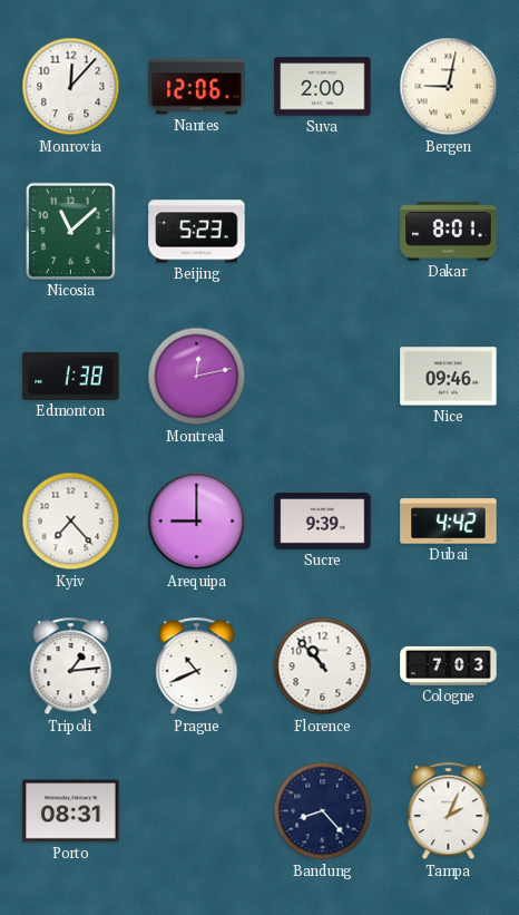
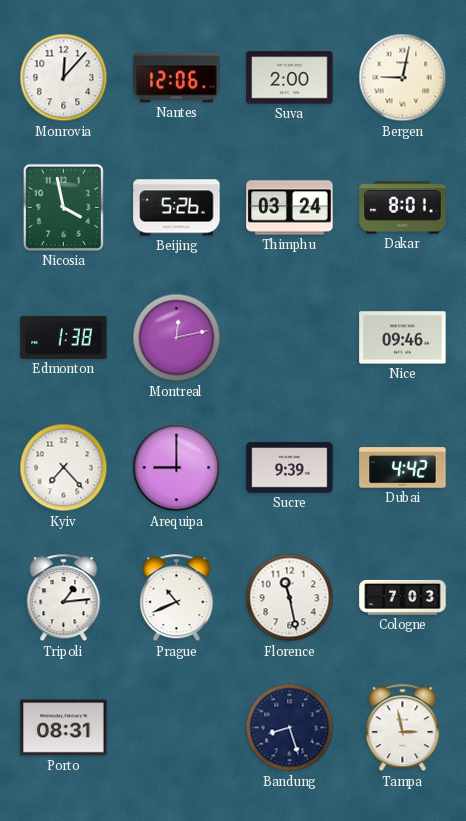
Nicosia: 11:08 -> 3:58 (63, 207)
Beijing: 5:23 -> 5:26 (177, 208)
Thimphu: none -> 03:24 (290, 208)
Florence: 10:53 -> 11:28 (290, 598)
Bandung: 8:23 -> 8:27 (290, 728)
Tampa: 2:04 -> 2:58 (403, 728)
